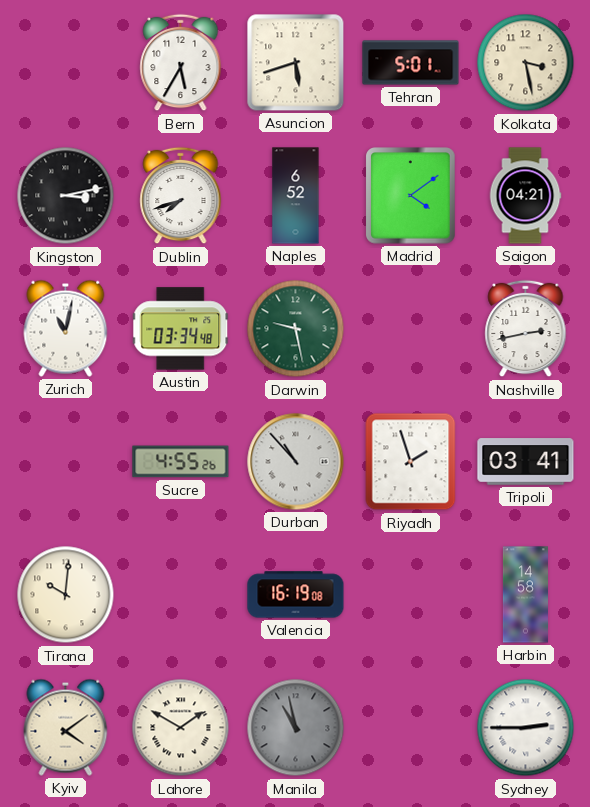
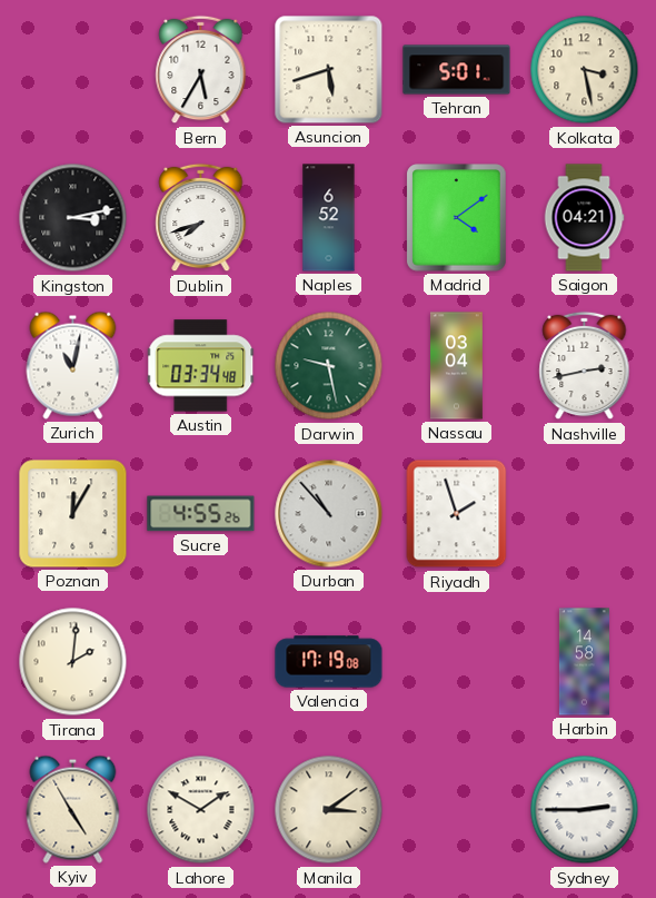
Nassau: none -> 03:04 (457, 366)
Poznan: none -> 12:05 (73, 514)
Tripoli: 03:41 -> none (526, 462)
Tirana: 10:01 -> 2:01 (73, 662)
Valencia: 16:19 -> 17:19 (329, 662)
Kyiv: 4:09 -> 4:55 (73, 809)
Manila: 10:58 -> 3:09 (329, 810)
Manila dial: grey -> cream (329, 810)
